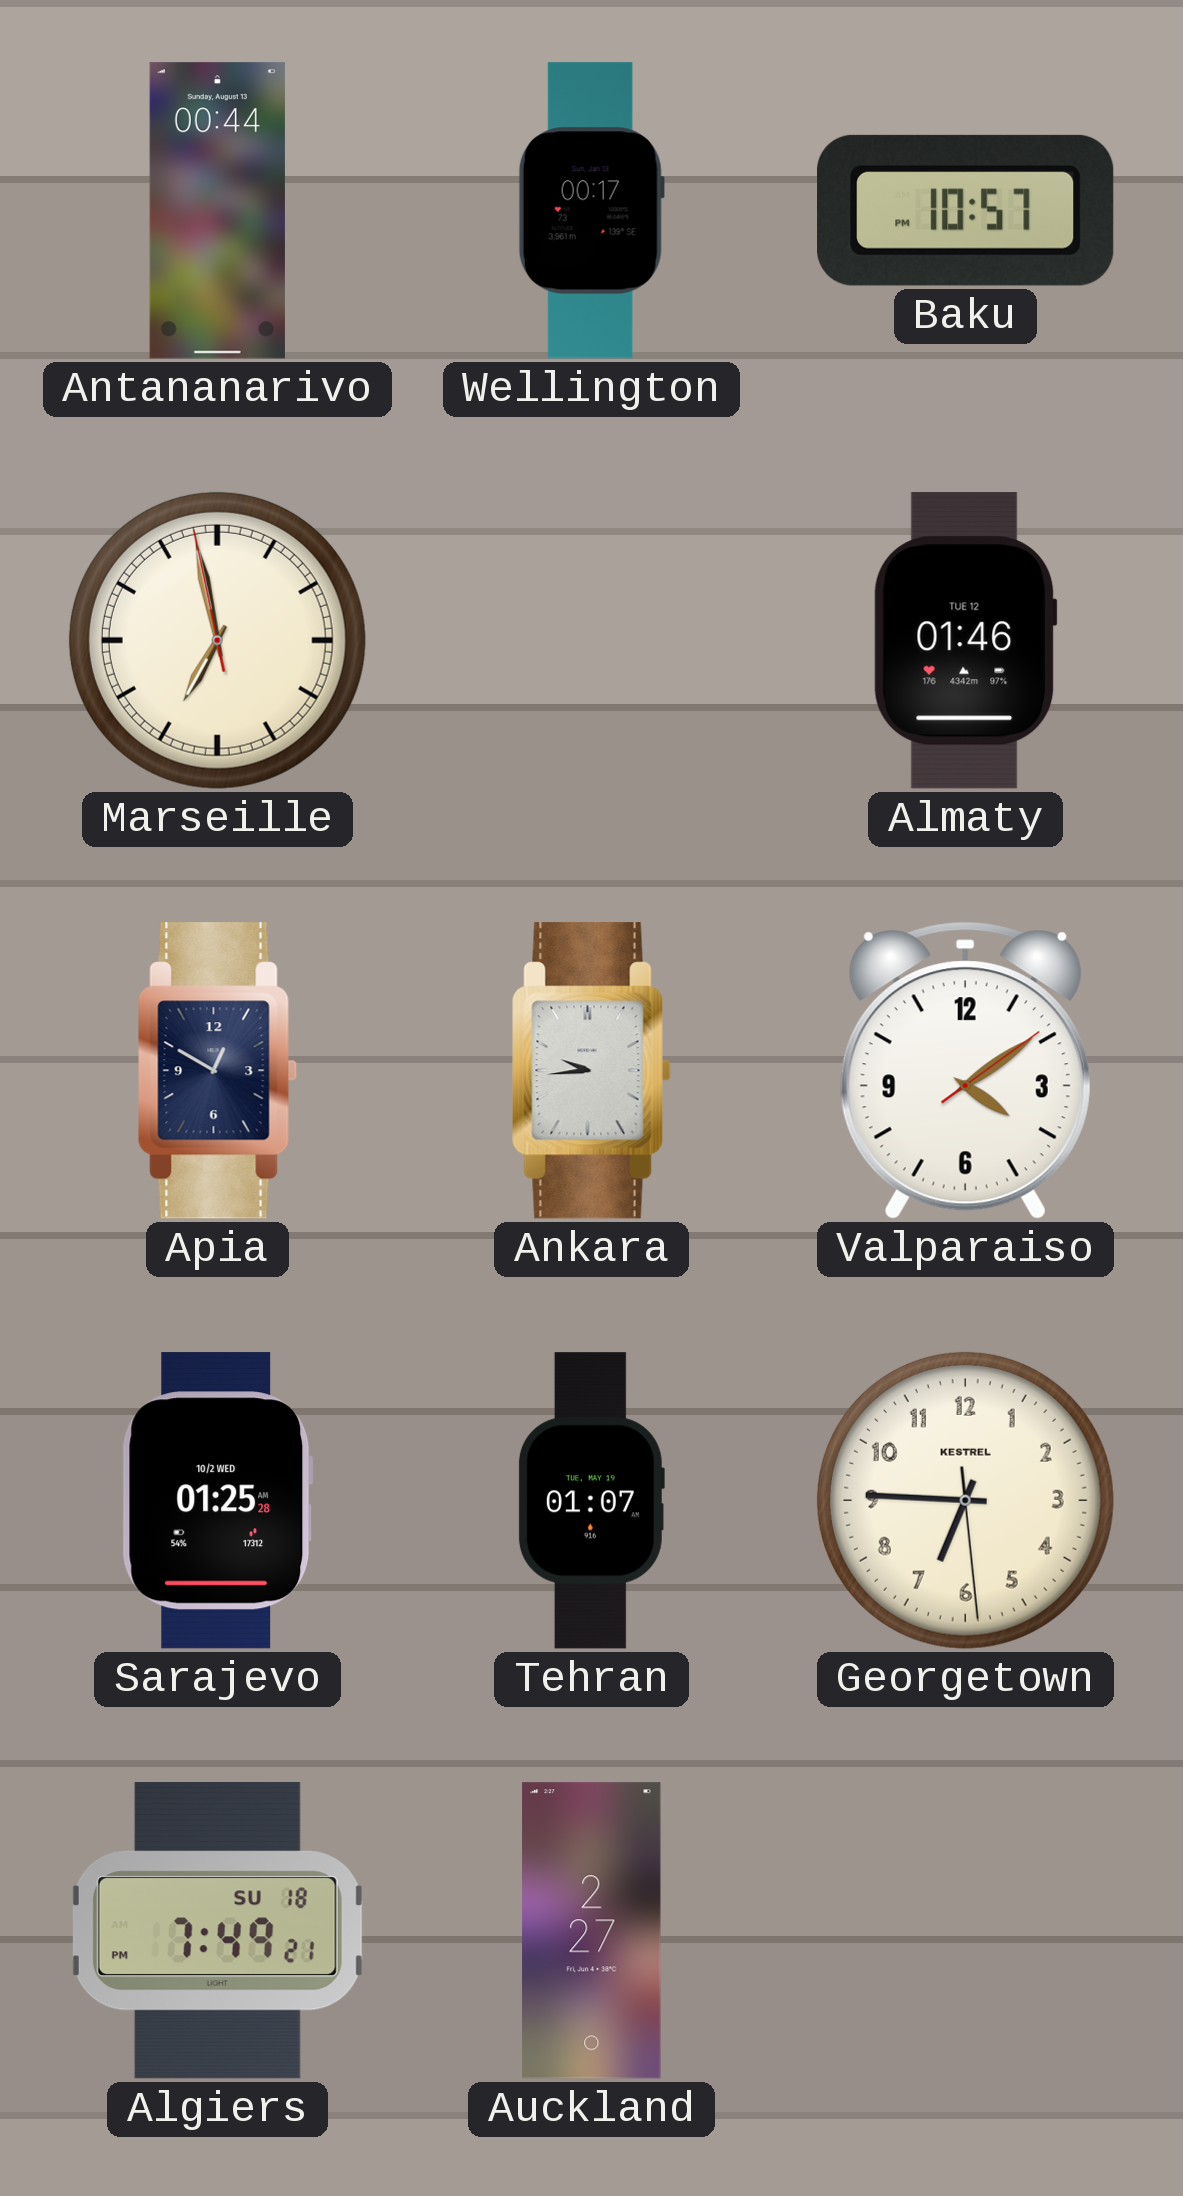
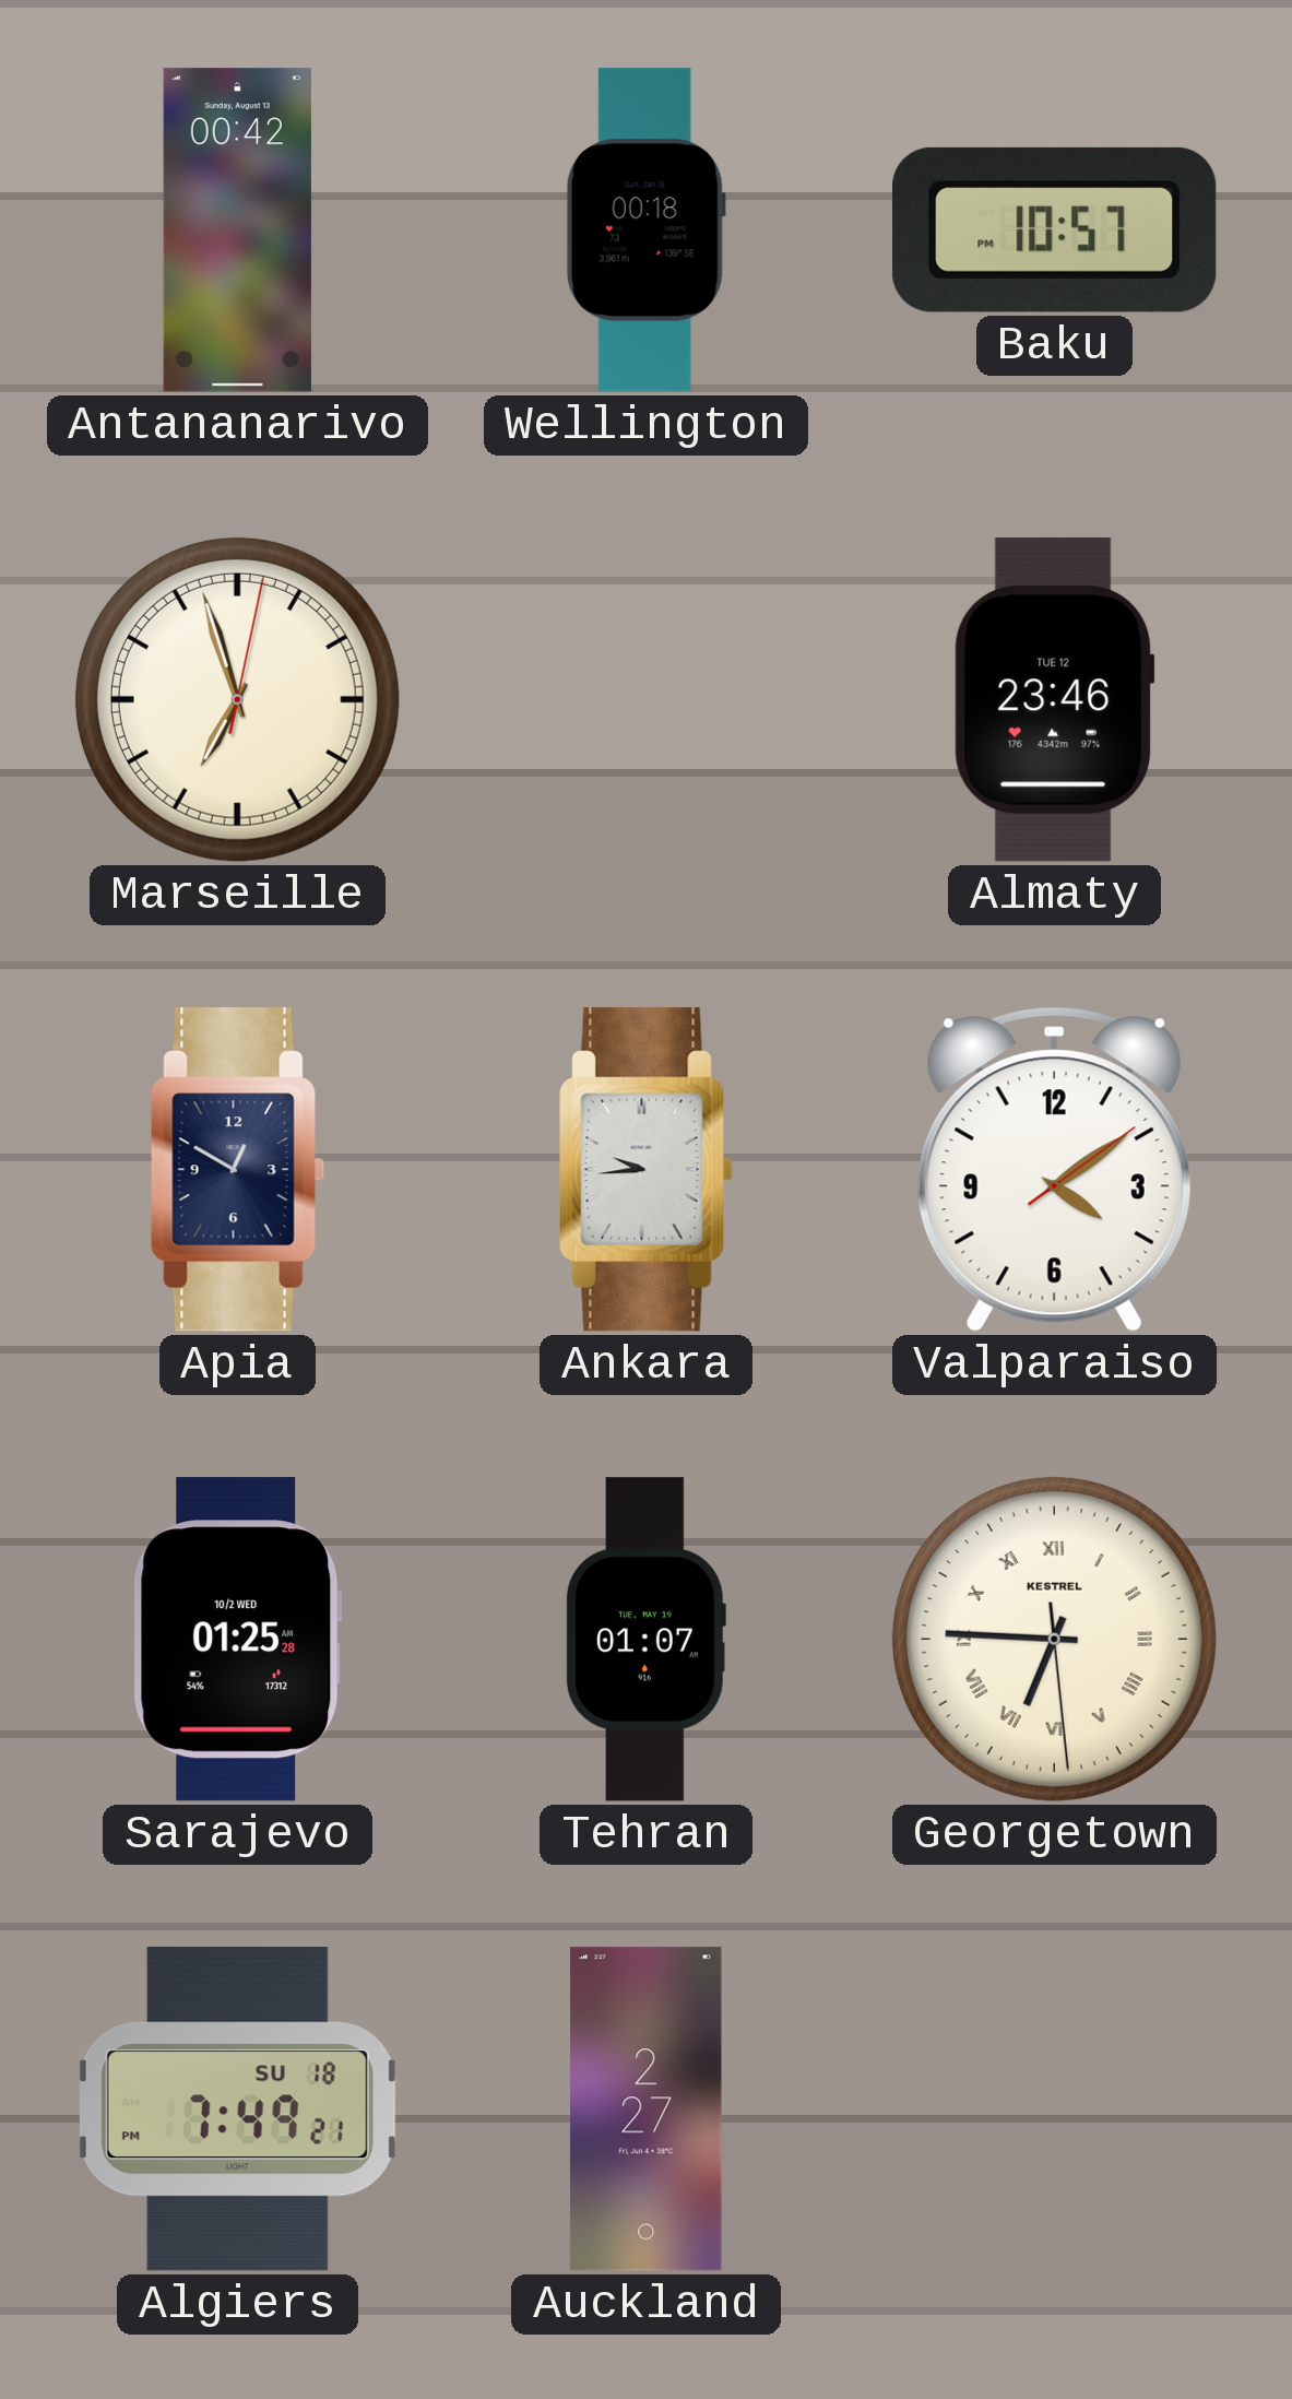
Antananarivo: 00:44 -> 00:42 (237, 231)
Wellington: 00:17 -> 00:18 (645, 231)
Marseille: 6:57:58 -> 6:57:02 (237, 699)
Almaty: 01:46 -> 23:46 (1054, 700)
Georgetown numerals: Arabic -> Roman (1054, 1639)
